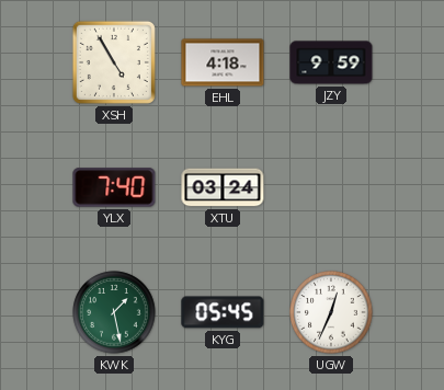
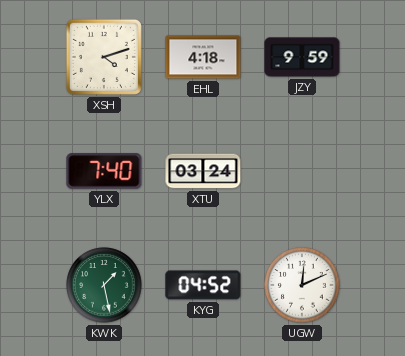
XSH: 4:55 -> 4:12 (104, 57)
KYG: 05:45 -> 04:52 (203, 285)
UGW: 12:34 -> 12:11 (302, 285)
